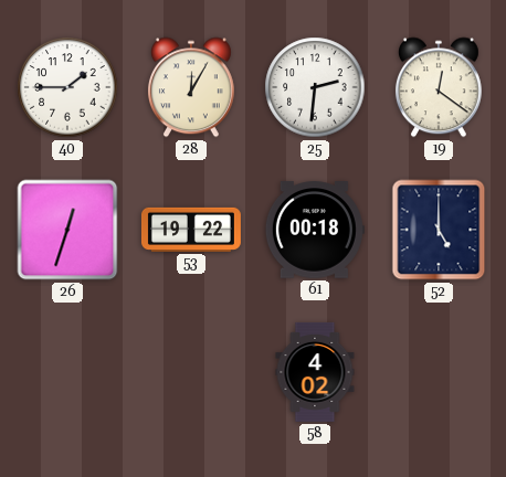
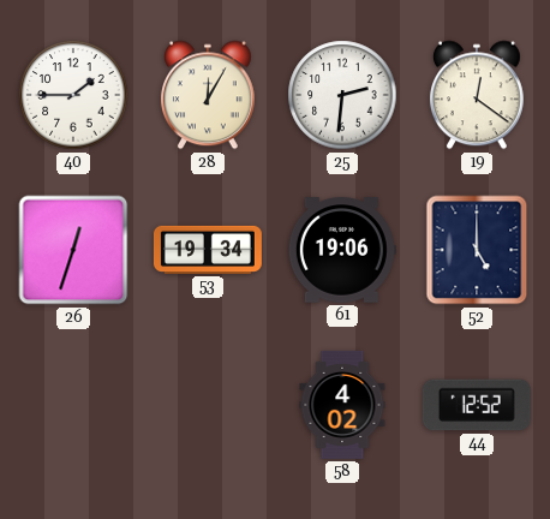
53: 19:22 -> 19:34 (208, 250)
61: 00:18 -> 19:06 (342, 250)
44: none -> 12:52 (477, 405)
